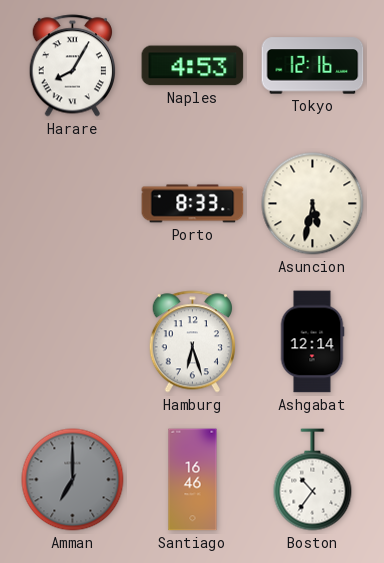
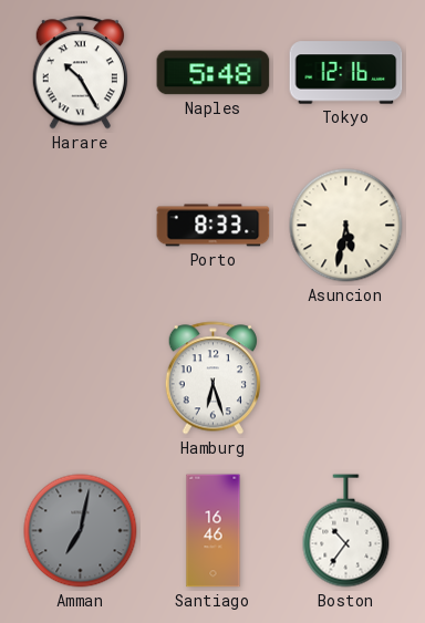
Harare: 8:05 -> 10:25 (80, 73)
Naples: 4:53 -> 5:48 (214, 73)
Ashgabat: 12:14 -> none (312, 342)
Amman: 7:00 -> 7:02 (81, 531)
